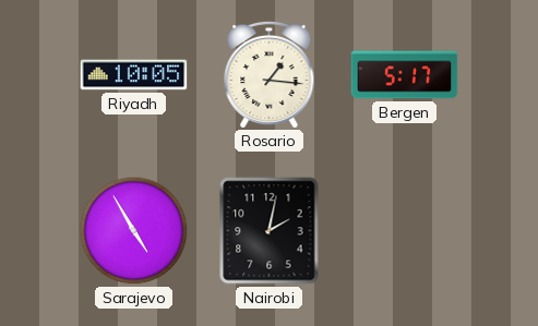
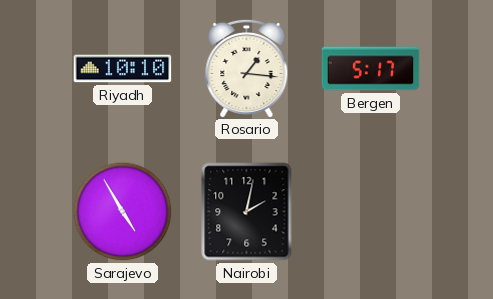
Riyadh: 10:05 -> 10:10 (123, 69)
